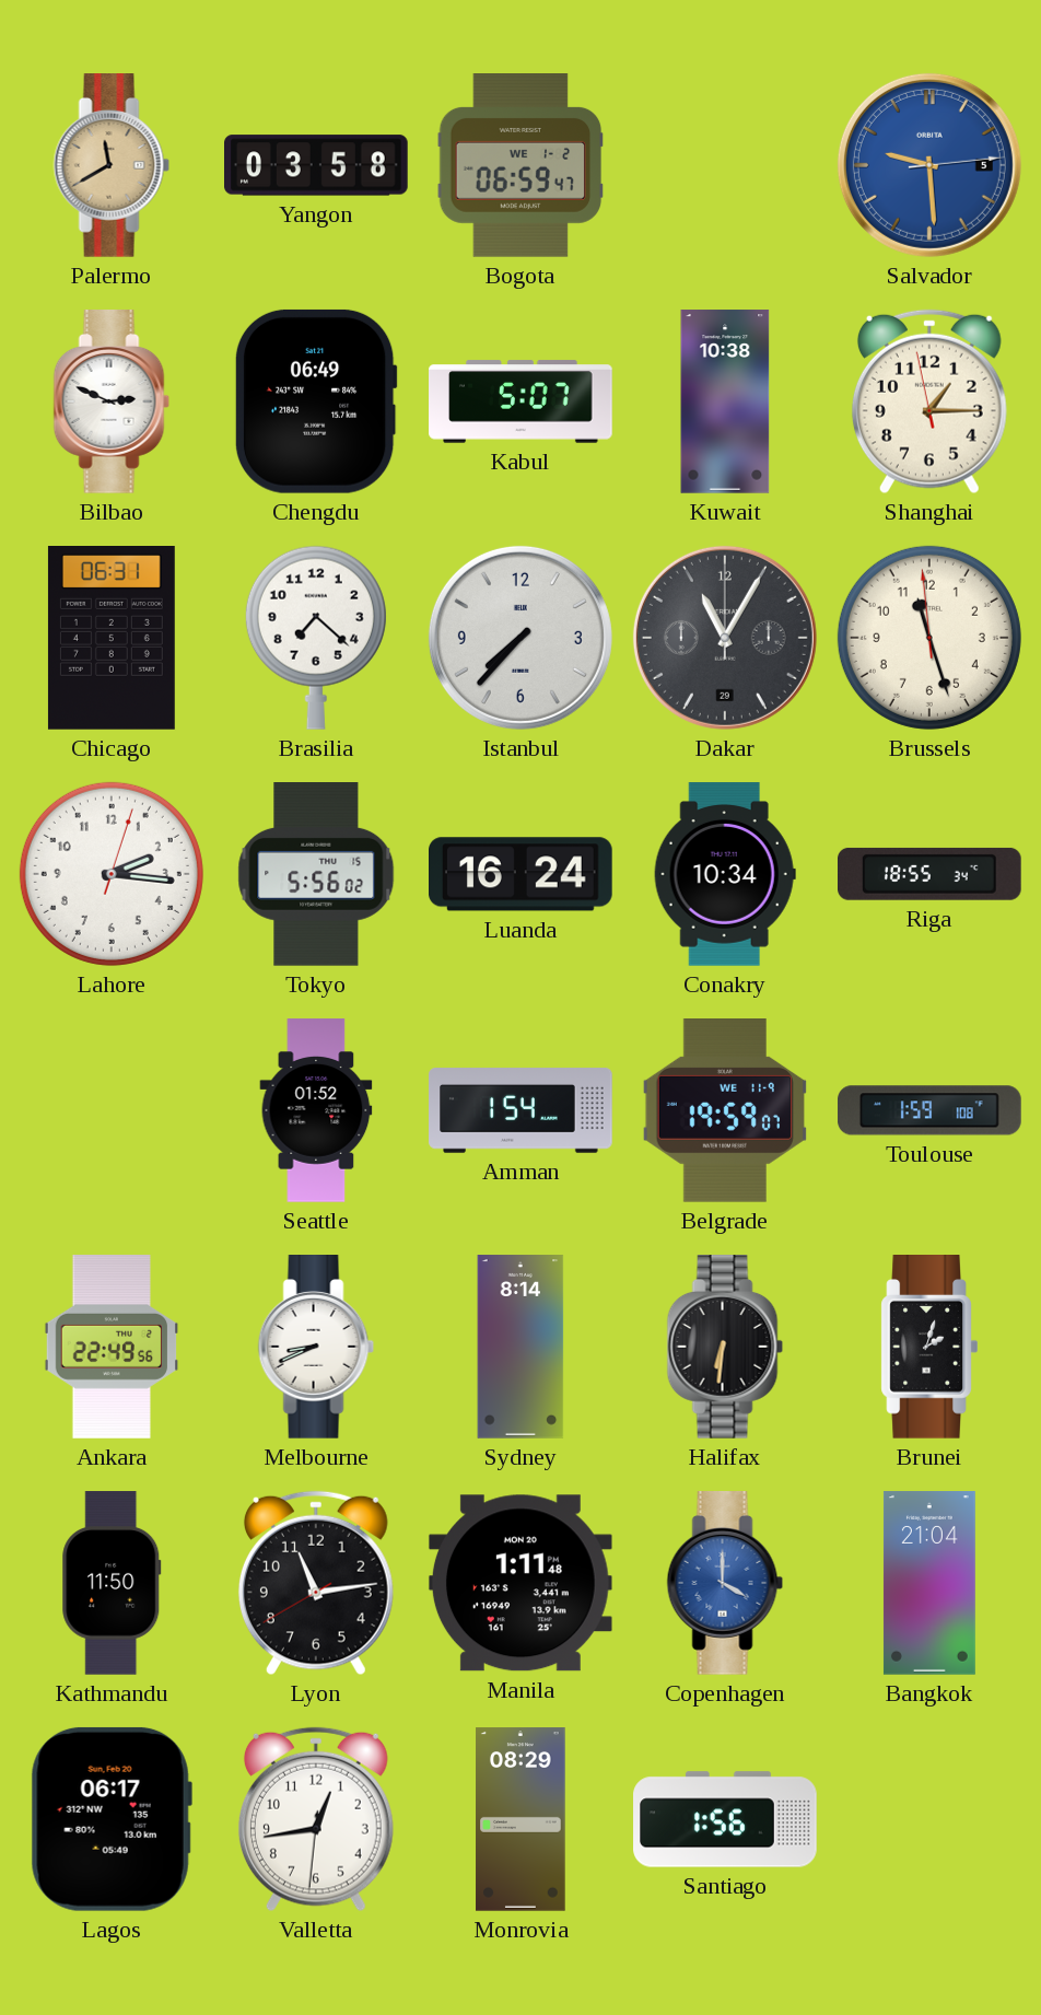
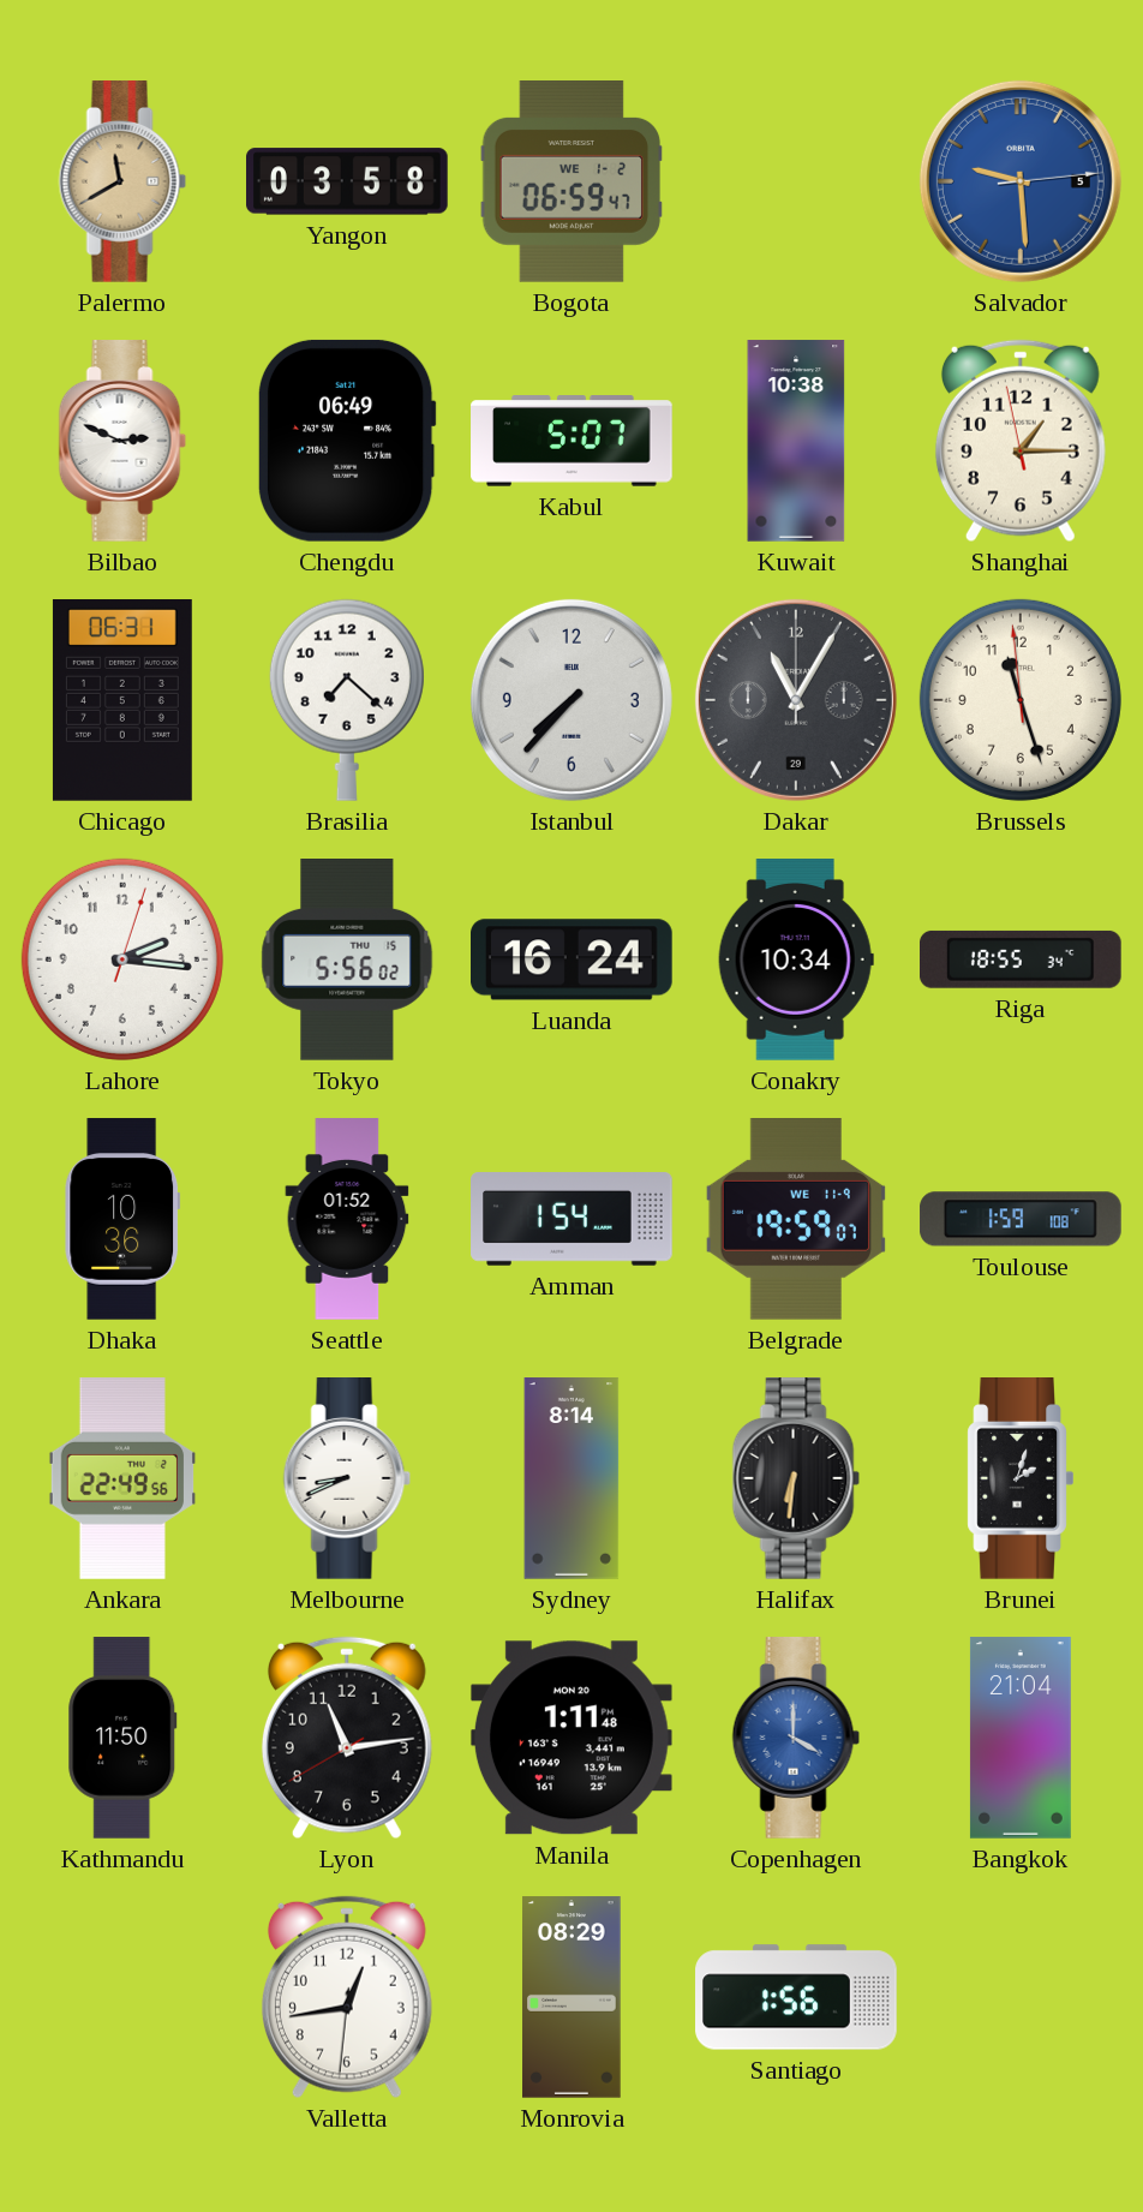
Dhaka: none -> 10:36 (122, 1219)
Lagos: 06:17 -> none (112, 1819)
